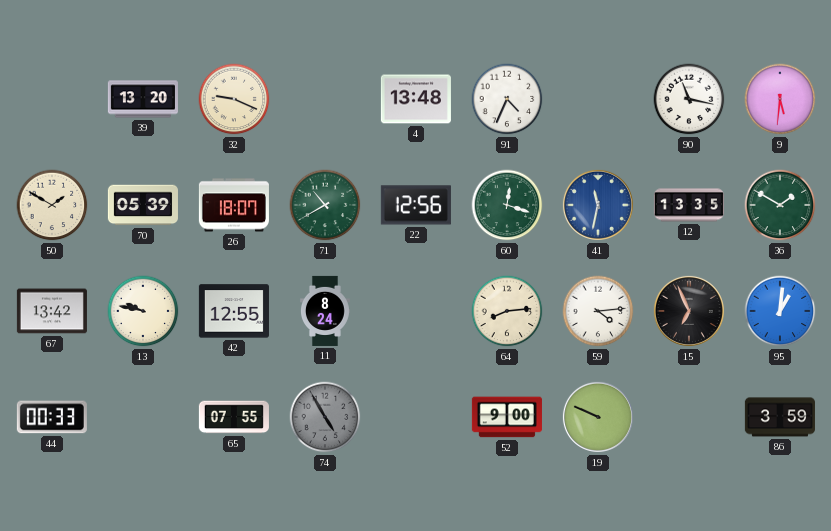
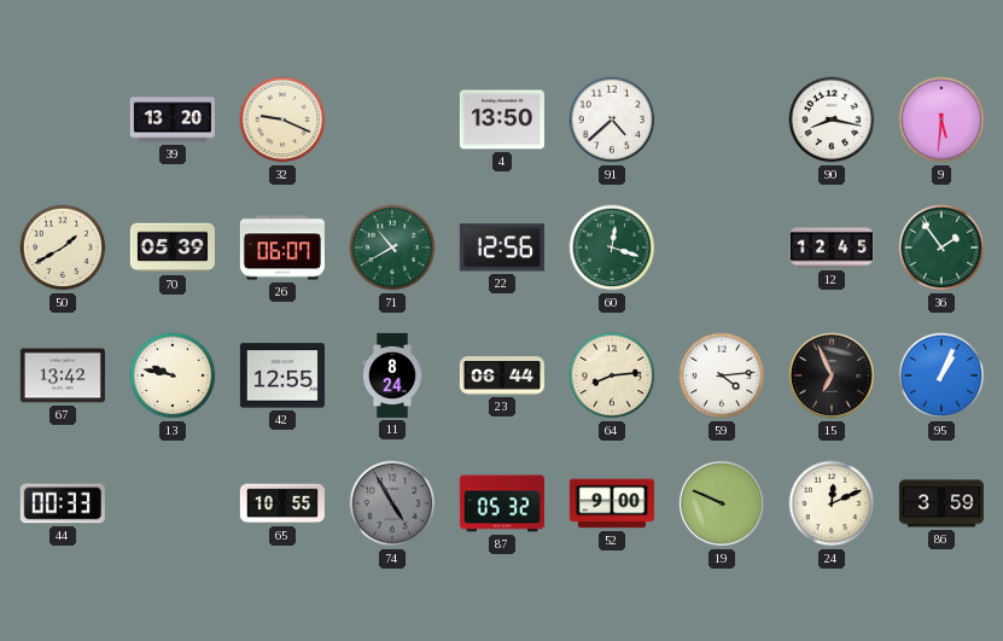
4: 13:48 -> 13:50 (502, 120)
91: 4:34 -> 4:38 (612, 120)
90: 11:17 -> 8:17 (832, 120)
50: 1:50 -> 1:40 (63, 247)
26: 18:07 -> 06:07 (282, 247)
41: 11:32 -> none (598, 205)
12: 13:35 -> 12:45 (832, 247)
36: 1:50 -> 1:54 (941, 247)
23: none -> 06:44 (502, 375)
95: 1:01 -> 1:04 (941, 375)
65: 07:55 -> 10:55 (282, 503)
87: none -> 05:32 (502, 503)
24: none -> 12:11 (832, 503)
